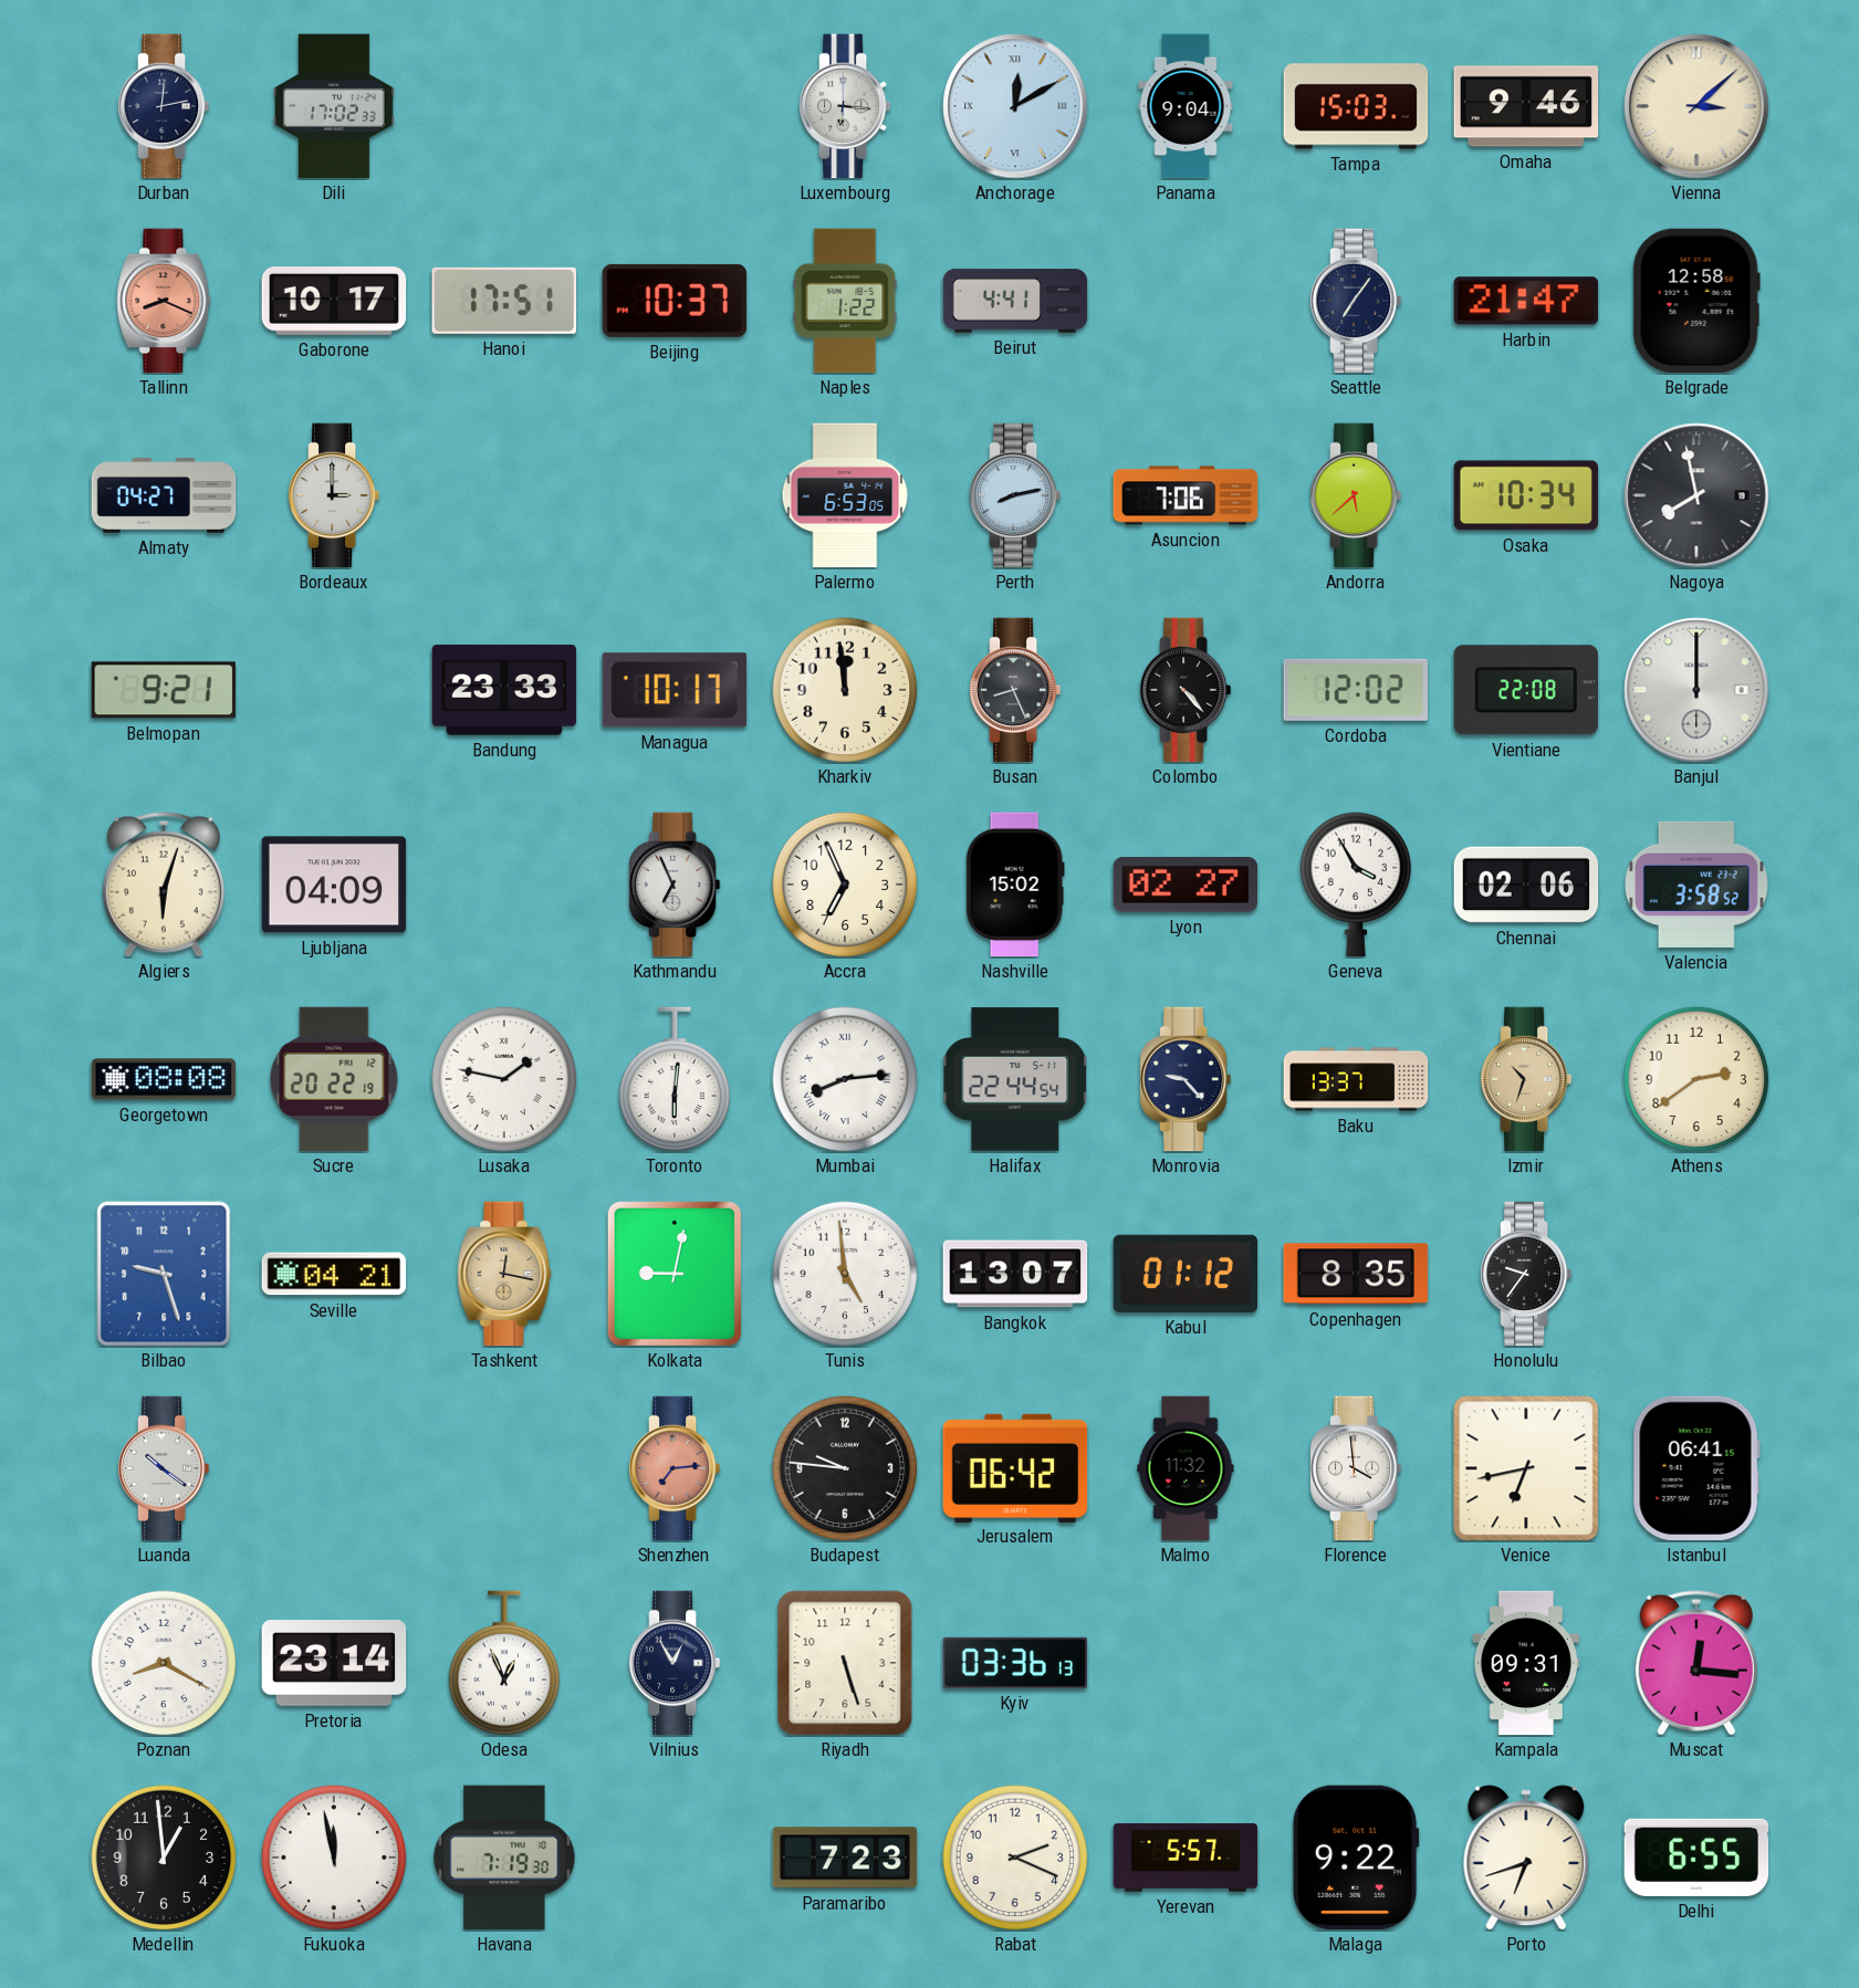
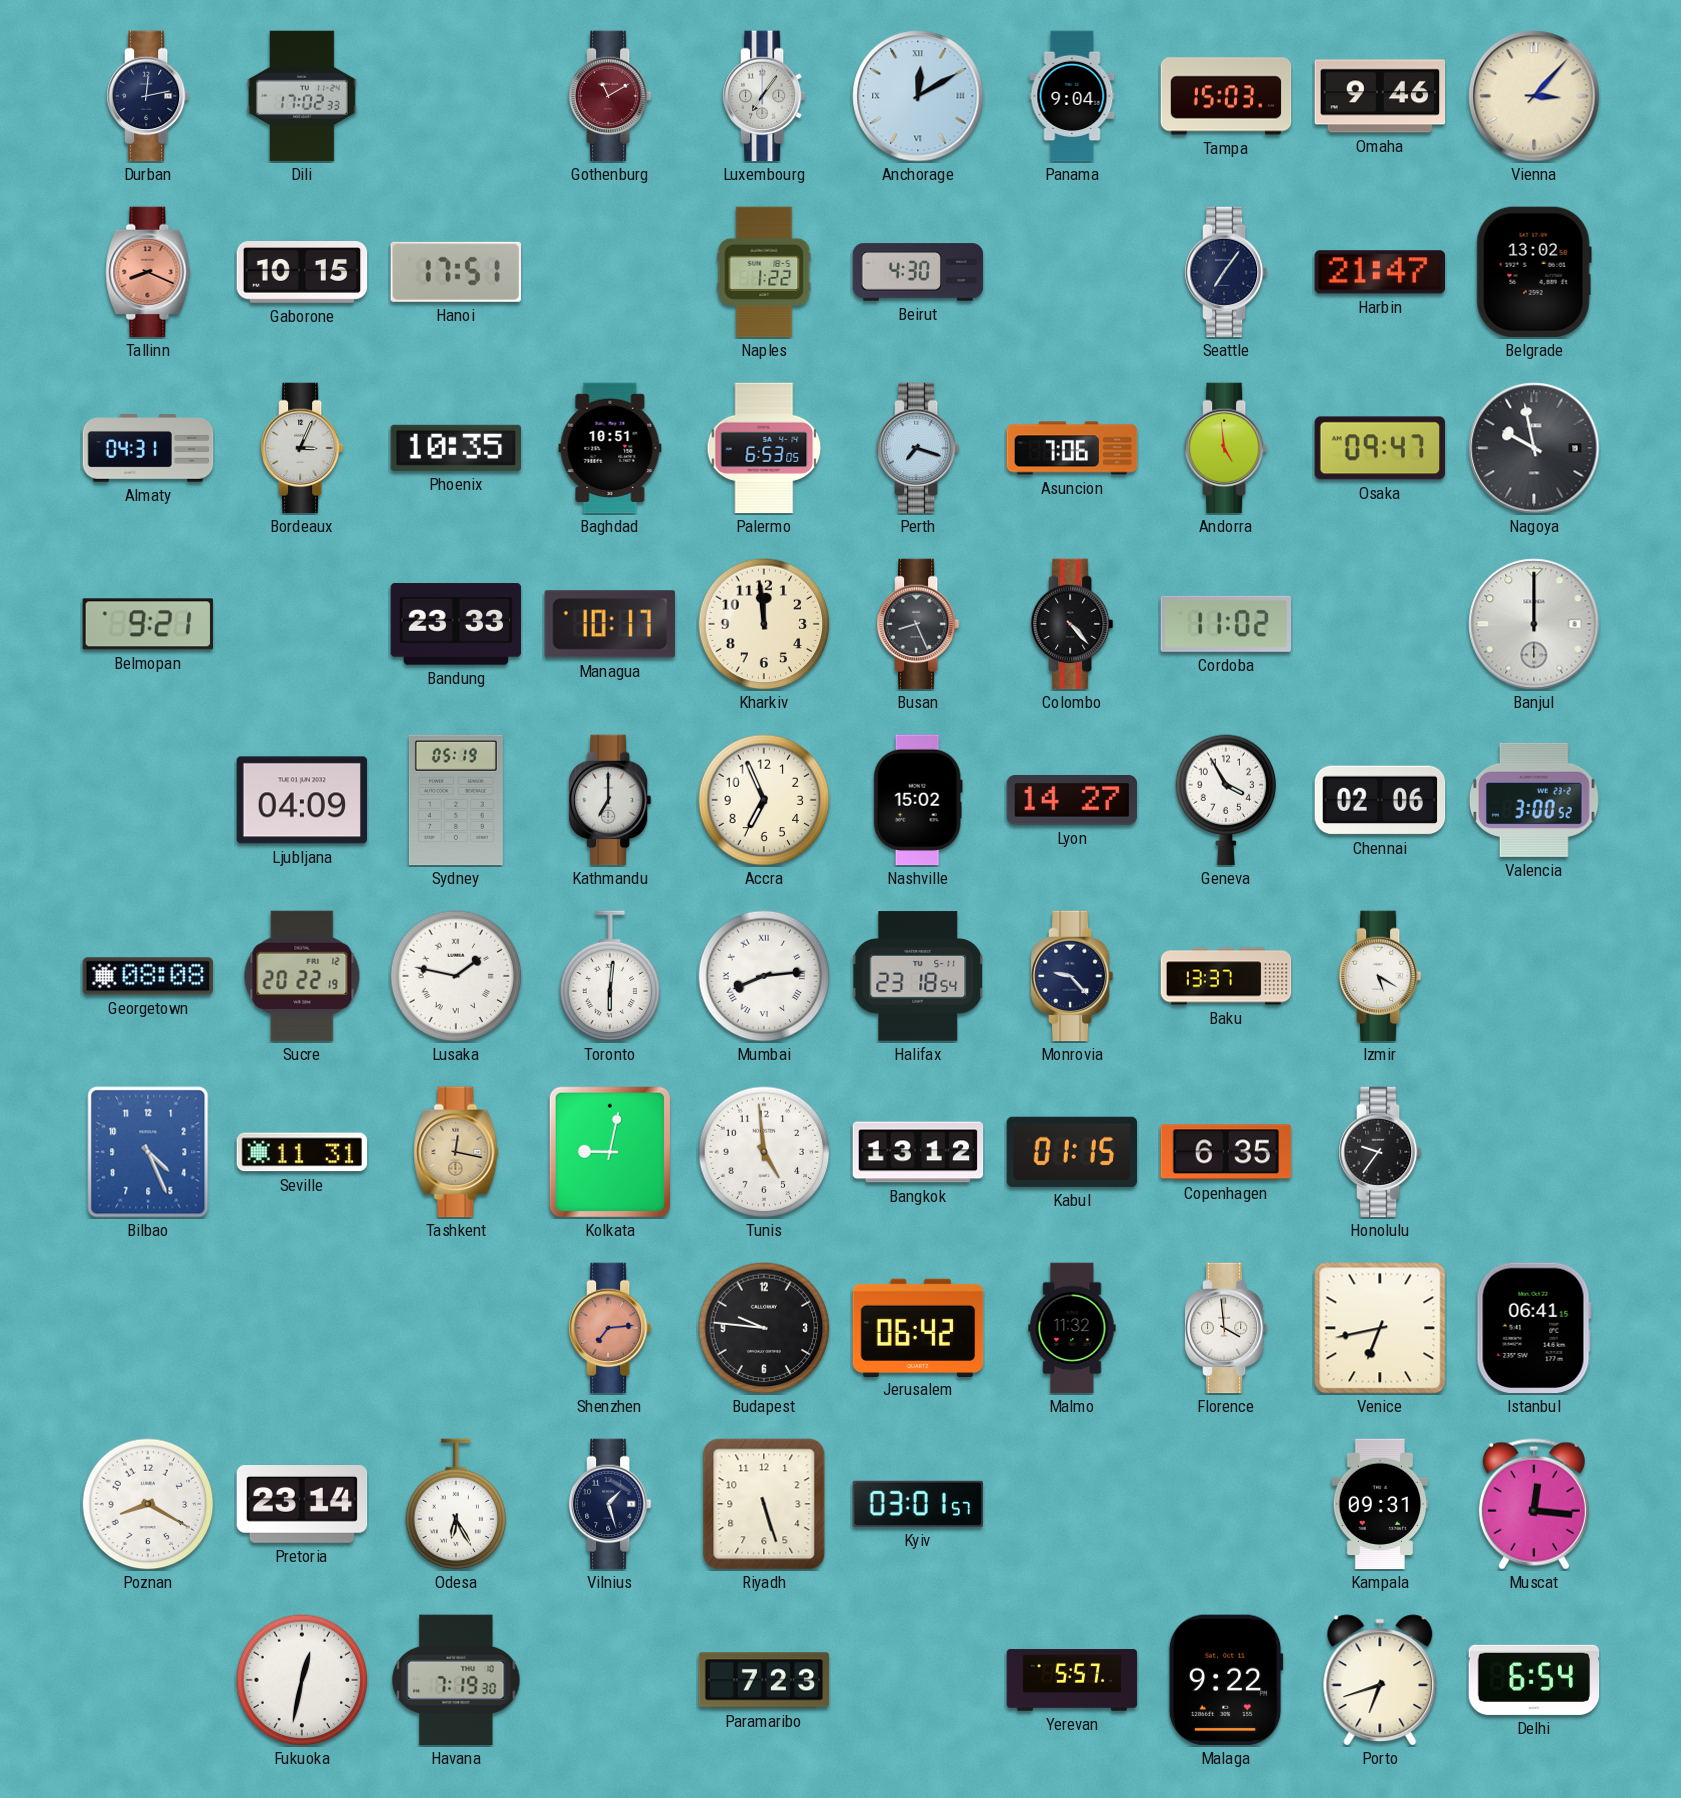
Gothenburg: none -> 11:10 (610, 96)
Luxembourg: 6:16 -> 7:06 (764, 96)
Vienna: 3:08 -> 3:07 (1534, 96)
Gaborone: 10:17 -> 10:15 (302, 273)
Beijing: 10:37 -> none (675, 301)
Beirut: 4:41 -> 4:30 (918, 272)
Belgrade: 12:58 -> 13:02 (1534, 272)
Almaty: 04:27 -> 04:31 (148, 448)
Bordeaux: 3:00 -> 3:04 (302, 448)
Phoenix: none -> 10:35 (456, 448)
Baghdad: none -> 10:51 (610, 448)
Perth: 8:13 -> 7:18 (918, 448)
Andorra: 5:38 -> 4:59 (1226, 448)
Osaka: 10:34 -> 09:47 (1380, 448)
Nagoya: 7:58 -> 9:58 (1534, 448)
Cordoba: 12:02 -> 11:02 (1225, 624)
Vientiane: 22:08 -> none (1526, 690)
Algiers: 6:03 -> none (164, 885)
Sydney: none -> 05:19 (456, 800)
Kathmandu: 6:56 -> 7:00 (610, 800)
Lyon: 02:27 -> 14:27 (1072, 800)
Valencia: 3:58 -> 3:00 (1534, 800)
Halifax: 22:44 -> 23:18 (918, 976)
Izmir: 10:33 -> 5:20 (1380, 976)
Izmir dial: champagne -> white (1380, 976)
Athens: 2:39 -> none (1696, 1079)
Bilbao: 9:27 -> 4:26 (148, 1152)
Seville: 04:21 -> 11:31 (302, 1152)
Bangkok: 13:07 -> 13:12 (918, 1152)
Kabul: 01:12 -> 01:15 (1072, 1152)
Copenhagen: 8:35 -> 6:35 (1226, 1152)
Luanda: 10:21 -> none (164, 1468)
Odesa: 12:56 -> 6:25 (456, 1504)
Vilnius: 12:55 -> 1:27 (610, 1504)
Kyiv: 03:36 -> 03:01 (918, 1504)
Medellin: 12:59 -> none (164, 1858)
Fukuoka: 11:58 -> 12:32 (302, 1680)
Rabat: 2:19 -> none (1015, 1858)
Delhi: 6:55 -> 6:54 (1534, 1680)
